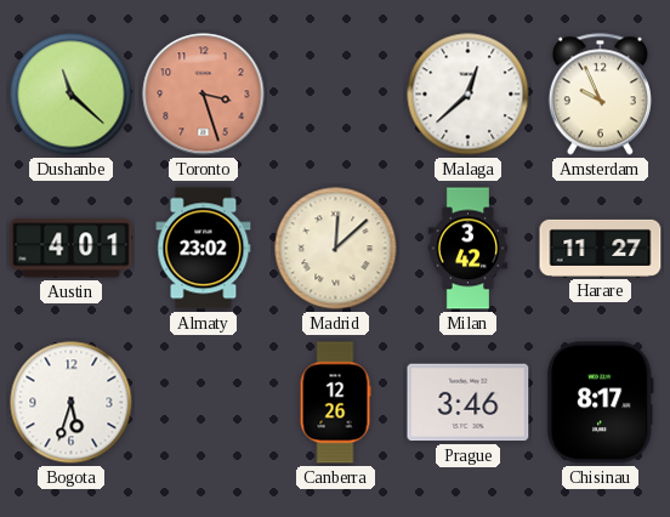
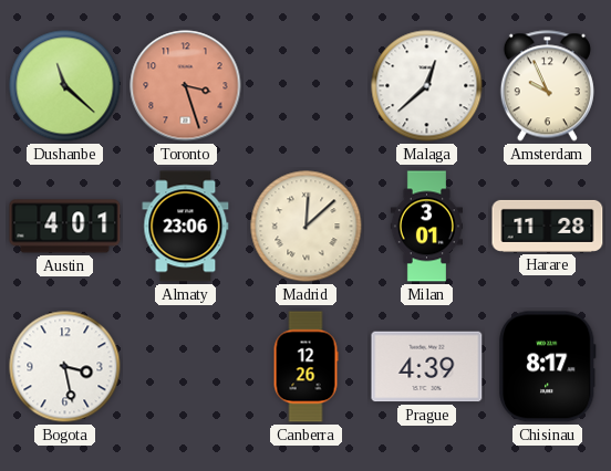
Almaty: 23:02 -> 23:06 (186, 227)
Milan: 3:42 -> 3:01 (426, 227)
Harare: 11:27 -> 11:28 (548, 226)
Bogota: 5:33 -> 3:28 (65, 367)
Prague: 3:46 -> 4:39 (427, 367)
